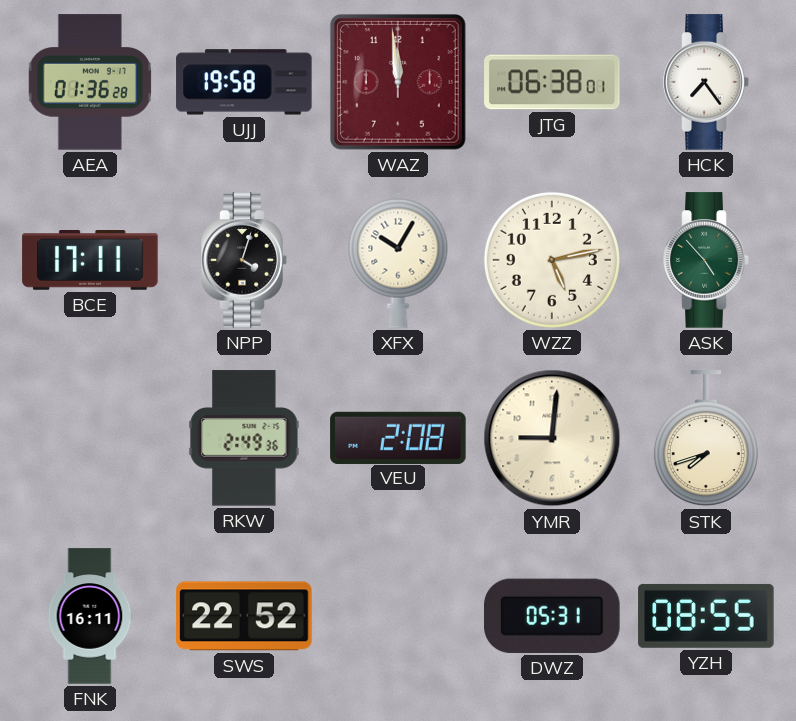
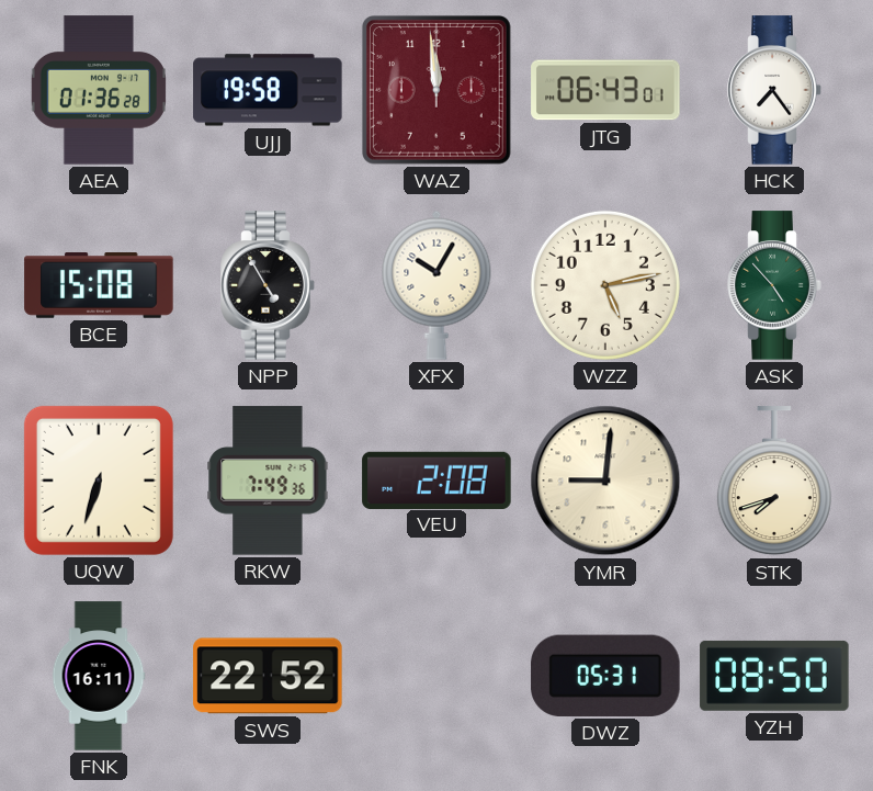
JTG: 06:38 -> 06:43 (605, 90)
BCE: 17:11 -> 15:08 (99, 286)
NPP: 4:03 -> 4:55 (268, 285)
UQW: none -> 6:33 (99, 481)
RKW: 2:49 -> 7:49 (268, 481)
YZH: 08:55 -> 08:50 (774, 676)
